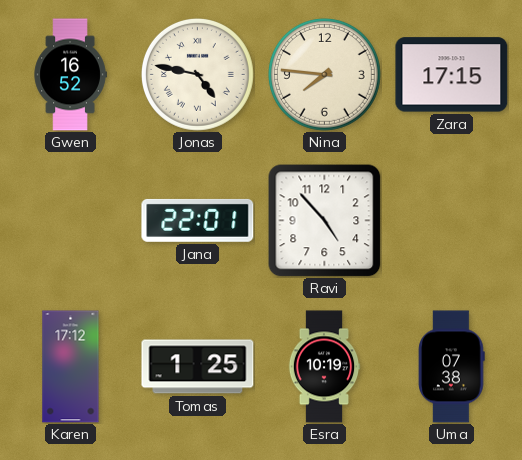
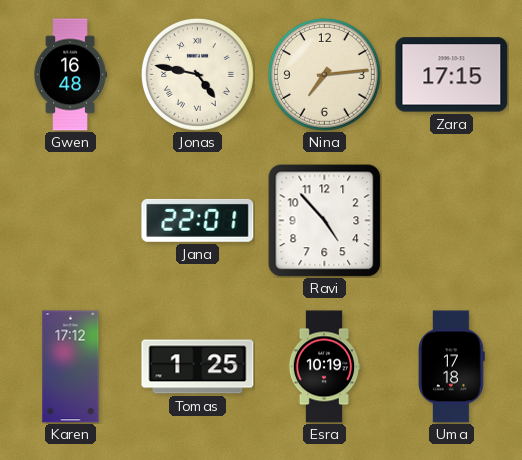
Gwen: 16:52 -> 16:48 (70, 75)
Nina: 7:46 -> 7:14 (324, 74)
Uma: 07:38 -> 17:18 (452, 367)
